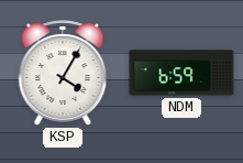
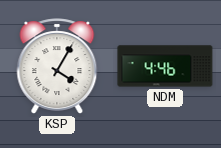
NDM: 6:59 -> 4:46 (165, 66)
